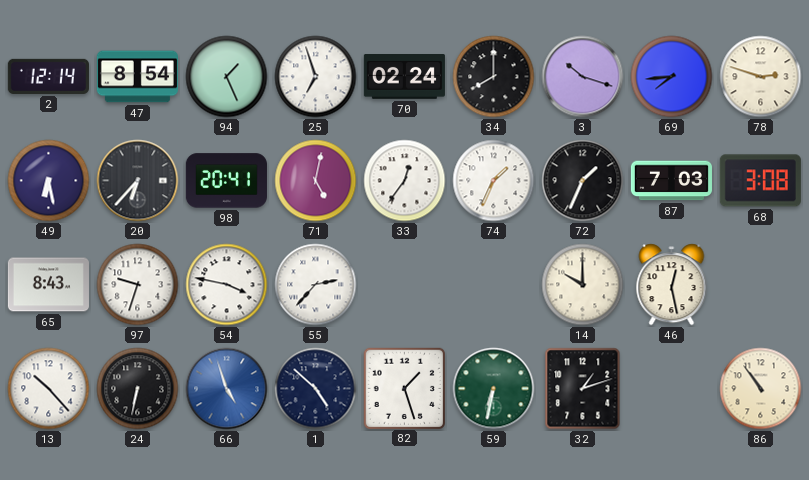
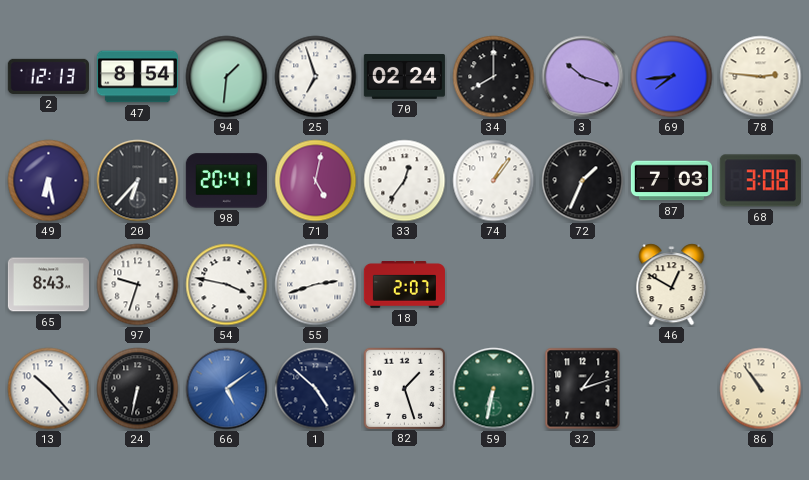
2: 12:14 -> 12:13 (48, 76)
94: 1:26 -> 1:31 (227, 77)
78: 2:48 -> 2:46 (761, 77)
74: 1:34 -> 1:06 (494, 181)
55: 2:37 -> 2:42 (316, 285)
18: none -> 2:07 (404, 285)
14: 10:00 -> none (583, 285)
46: 12:28 -> 12:50 (672, 285)
66: 4:57 -> 5:09 (227, 389)
